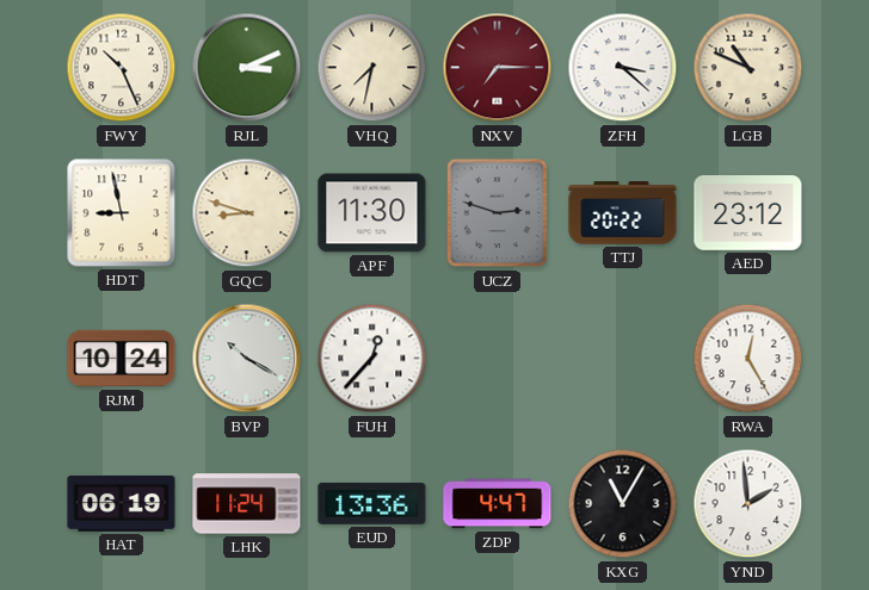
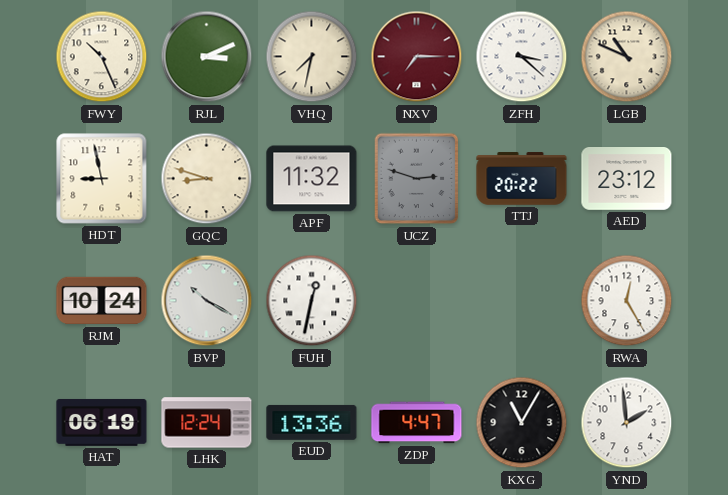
APF: 11:30 -> 11:32 (312, 179)
FUH: 12:37 -> 12:32 (312, 301)
LHK: 11:24 -> 12:24 (207, 423)
